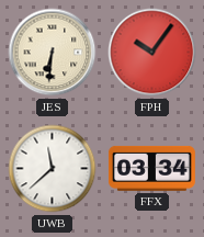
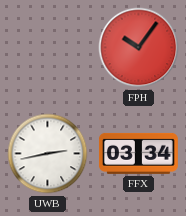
JES: 6:31 -> none (53, 53)
UWB: 11:38 -> 2:43 (48, 154)
